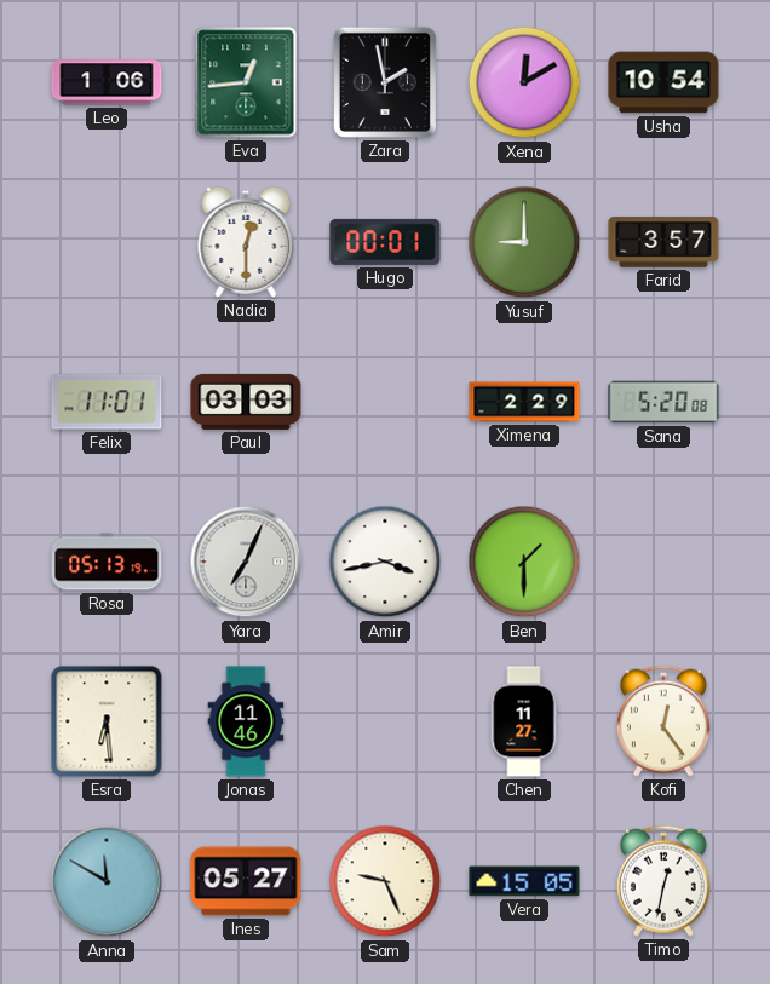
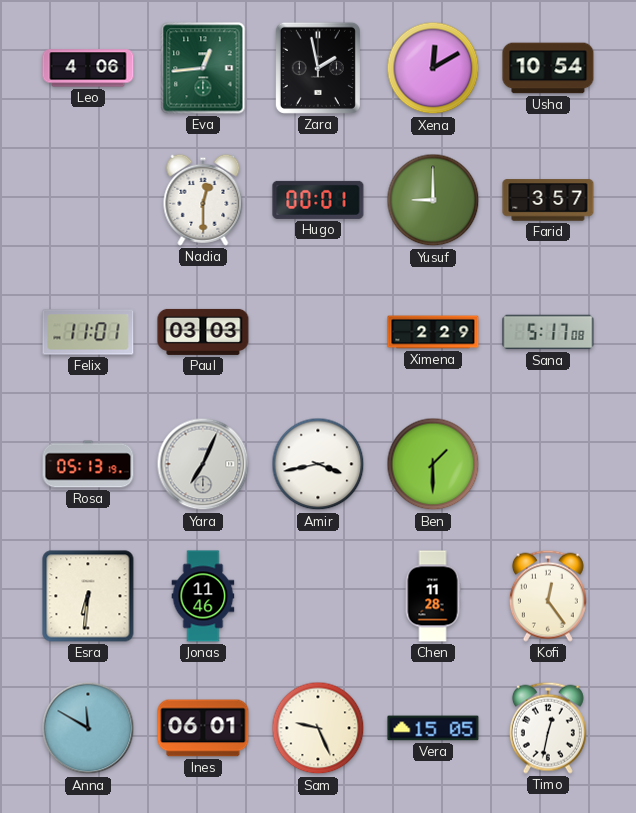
Leo: 1:06 -> 4:06 (88, 68)
Sana: 5:20 -> 5:17 (548, 332)
Esra: 6:29 -> 6:31 (88, 596)
Chen: 11:27 -> 11:28 (433, 596)
Ines: 05:27 -> 06:01 (203, 728)
